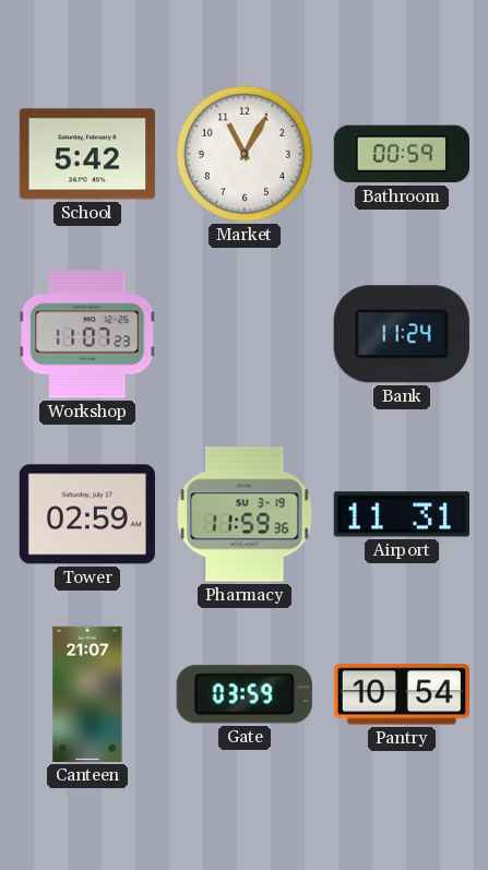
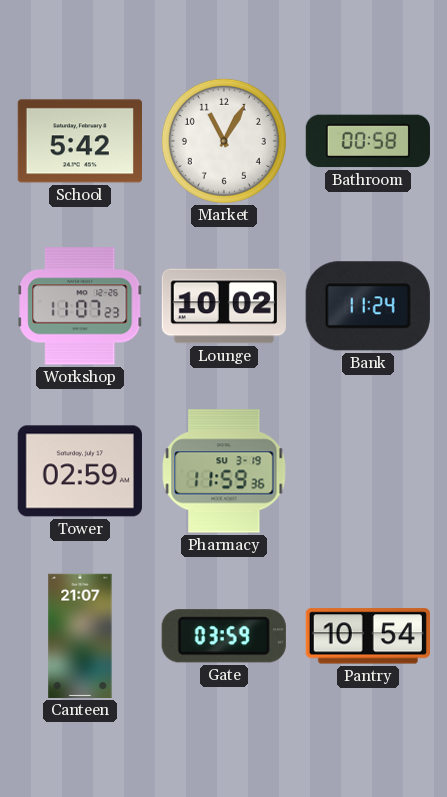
Bathroom: 00:59 -> 00:58 (368, 141)
Lounge: none -> 10:02 (224, 306)
Airport: 11:31 -> none (402, 514)
